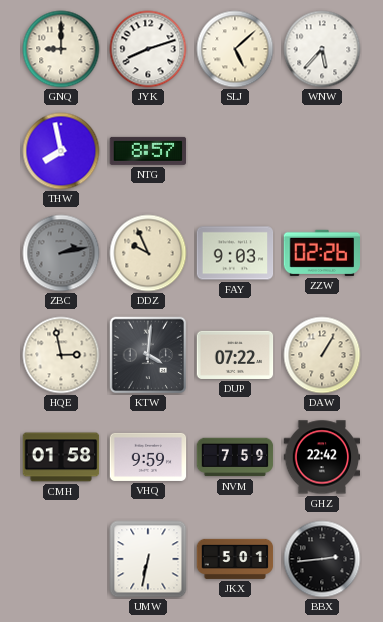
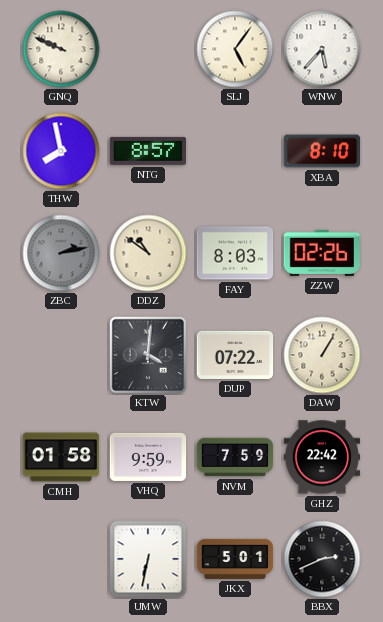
GNQ: 9:00 -> 9:49 (61, 49)
JYK: 8:12 -> none (148, 49)
SLJ: 5:08 -> 5:06 (235, 49)
XBA: none -> 8:10 (322, 151)
DDZ: 9:56 -> 10:51 (148, 253)
FAY: 9:03 -> 8:03 (235, 253)
HQE: 2:58 -> none (61, 355)
BBX: 2:44 -> 2:41 (322, 559)
